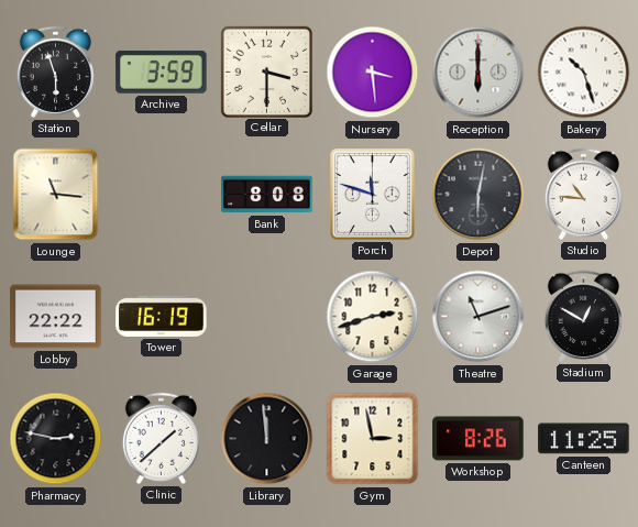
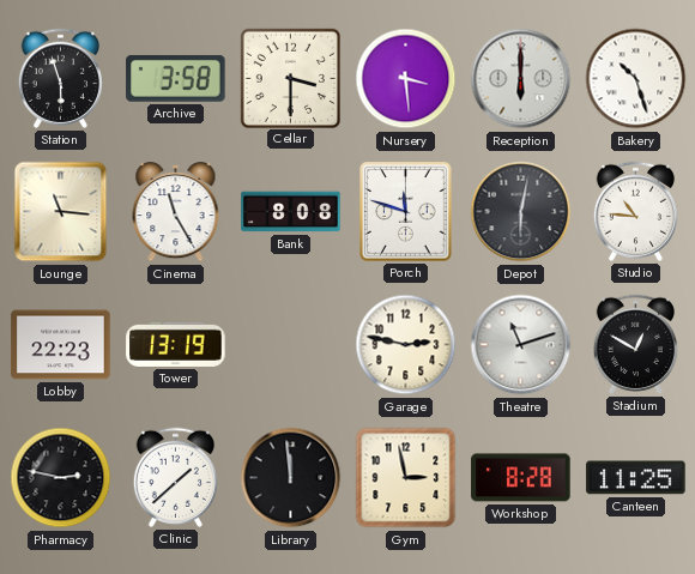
Archive: 3:59 -> 3:58 (176, 79)
Cinema: none -> 11:25 (176, 212)
Lobby: 22:22 -> 22:23 (61, 345)
Tower: 16:19 -> 13:19 (176, 344)
Garage: 2:42 -> 2:47 (406, 345)
Workshop: 8:26 -> 8:28 (521, 478)
